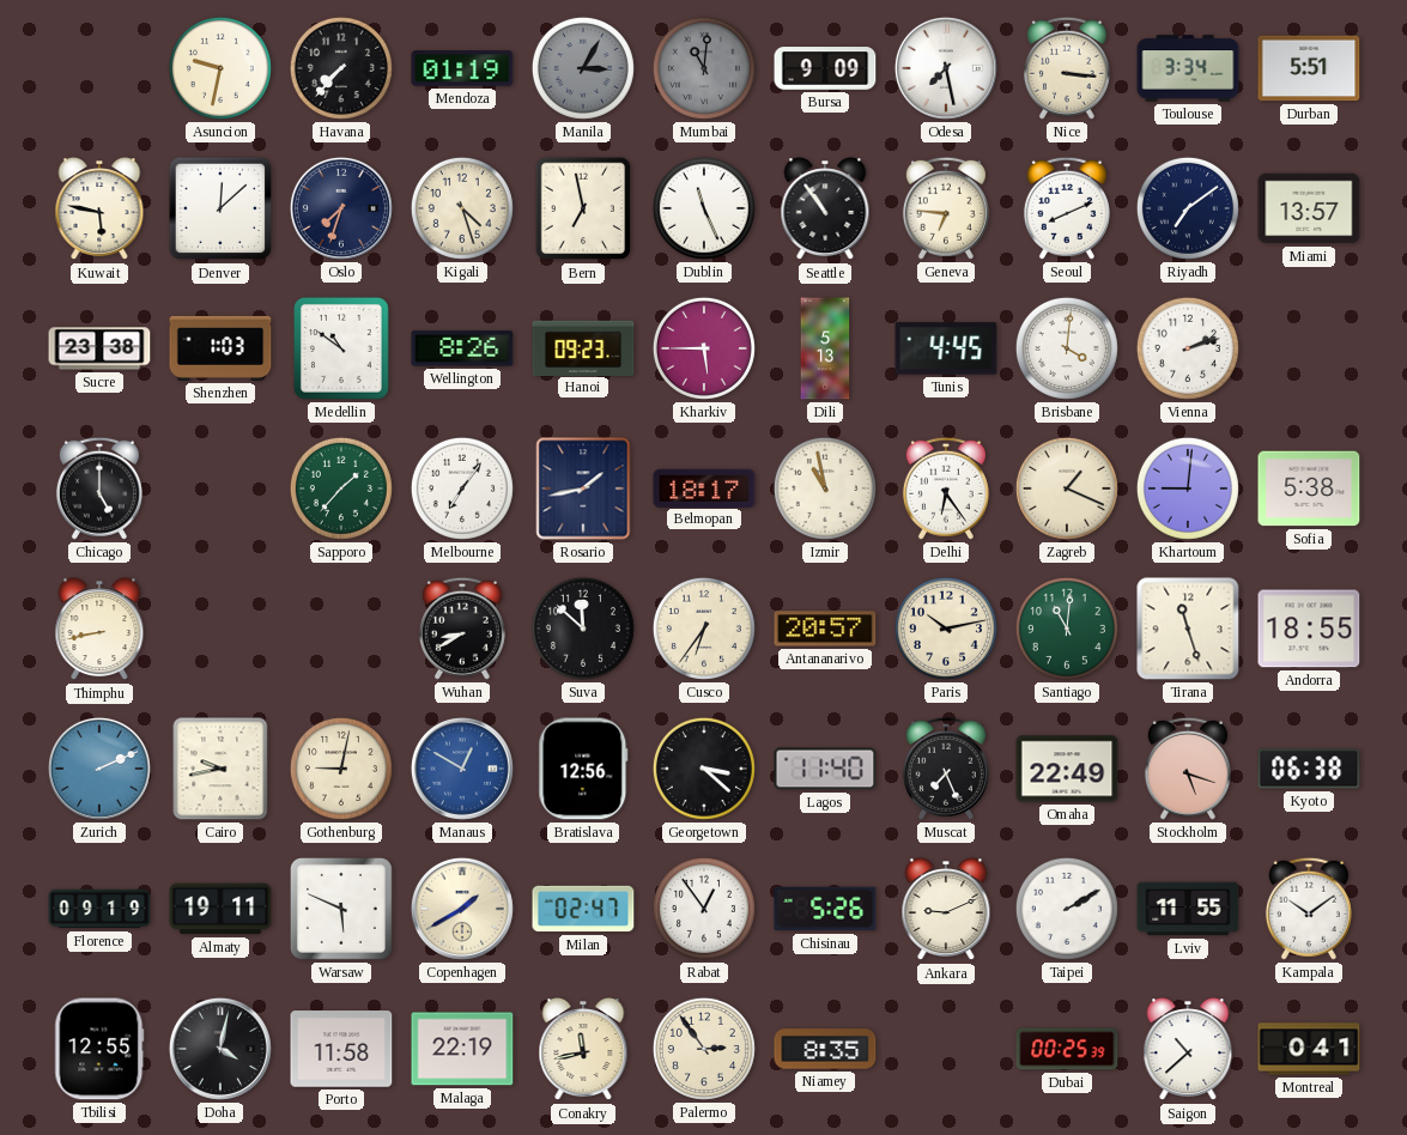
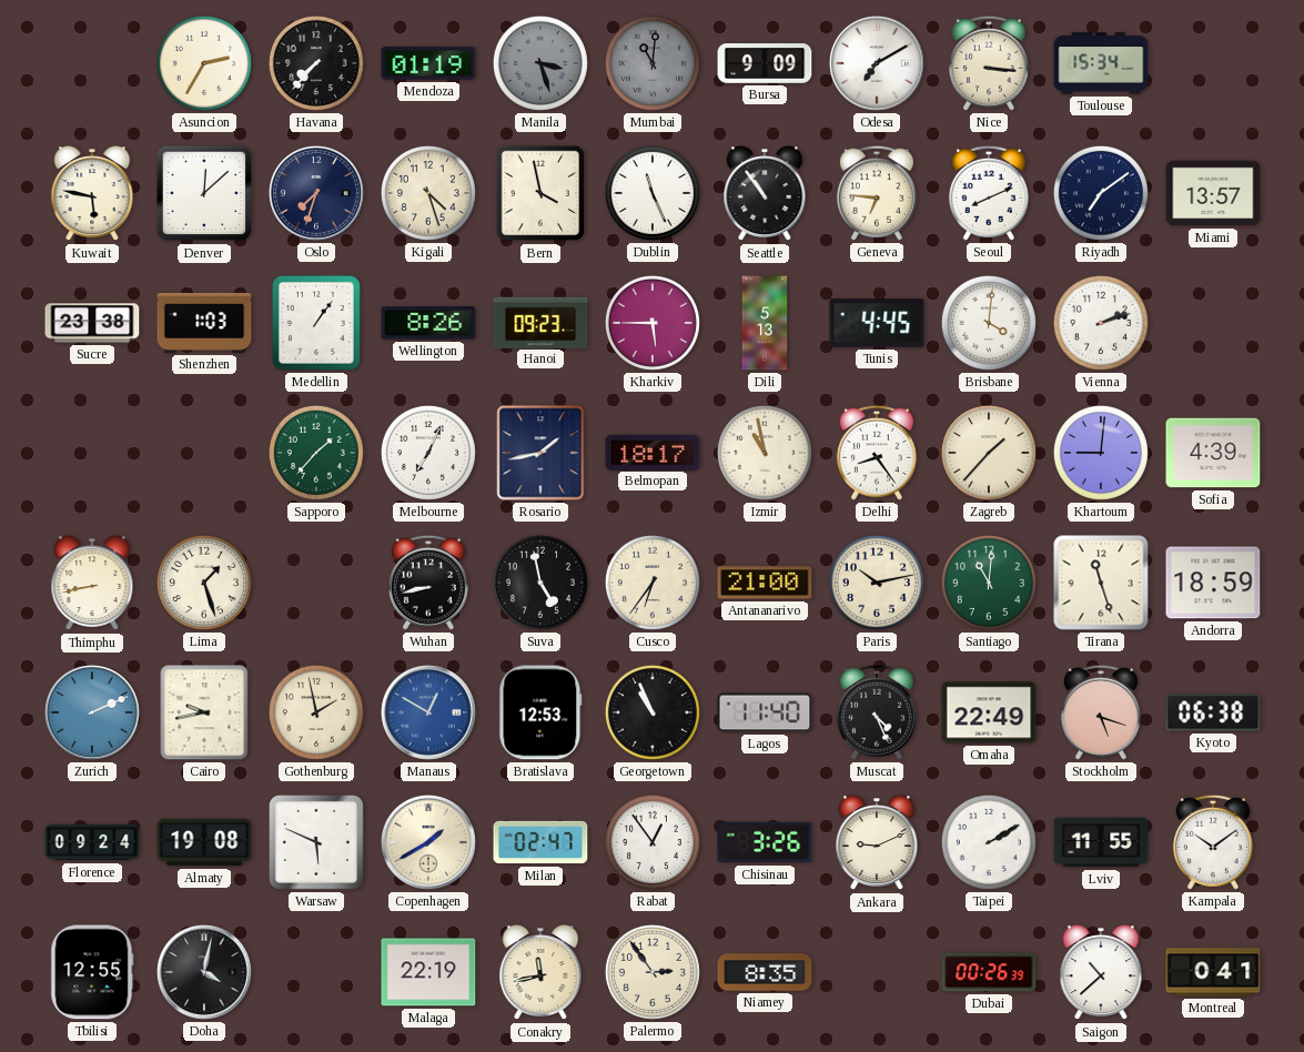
Asuncion: 9:32 -> 2:35 (204, 63)
Manila: 3:05 -> 3:27 (540, 63)
Odesa: 7:28 -> 7:10 (877, 63)
Toulouse: 3:34 -> 15:34 (1101, 63)
Durban: 5:51 -> none (1309, 68)
Bern: 6:58 -> 3:58 (539, 193)
Medellin: 10:51 -> 1:06 (316, 323)
Chicago: 5:00 -> none (99, 488)
Melbourne: 7:06 -> 7:04 (428, 453)
Delhi: 6:24 -> 8:24 (877, 453)
Zagreb: 1:19 -> 1:37 (989, 453)
Sofia: 5:38 -> 4:39 (1213, 453)
Lima: none -> 1:27 (204, 583)
Wuhan: 8:40 -> 8:43 (428, 583)
Suva: 11:52 -> 4:58 (540, 583)
Antananarivo: 20:57 -> 21:00 (765, 583)
Andorra: 18:55 -> 18:59 (1213, 583)
Gothenburg: 9:02 -> 1:58 (316, 712)
Bratislava: 12:56 -> 12:53 (540, 712)
Georgetown: 3:22 -> 10:56 (653, 712)
Muscat: 7:26 -> 4:26 (877, 712)
Florence: 09:19 -> 09:24 (92, 842)
Almaty: 19:11 -> 19:08 (204, 842)
Chisinau: 5:26 -> 3:26 (765, 842)
Porto: 11:58 -> none (341, 1049)
Dubai: 00:25 -> 00:26 (989, 972)
